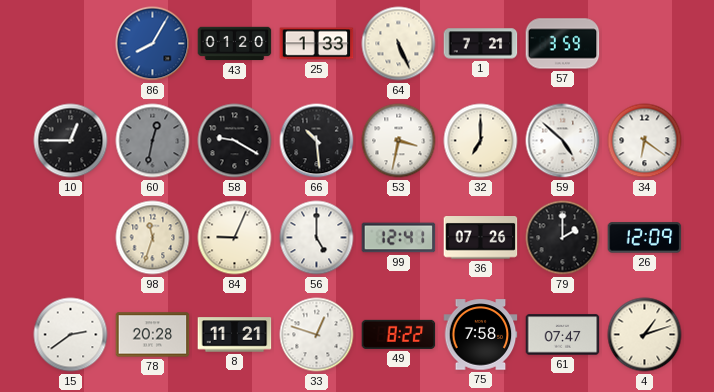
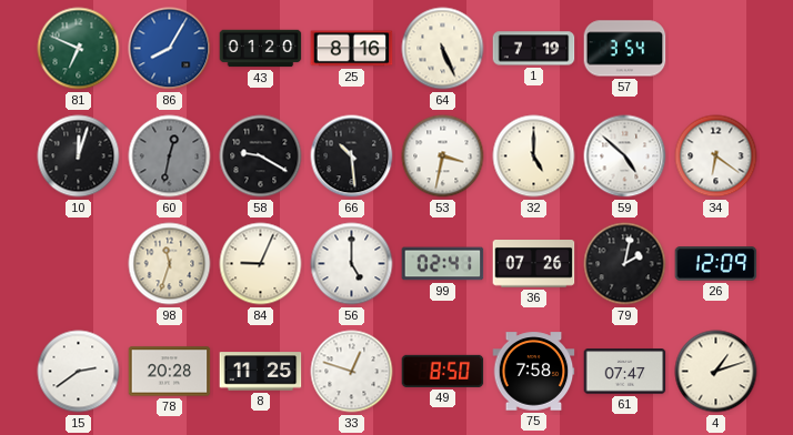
81: none -> 6:49 (79, 49)
25: 1:33 -> 8:16 (352, 49)
1: 7:21 -> 7:19 (534, 49)
57: 3:59 -> 3:54 (625, 49)
10: 12:45 -> 12:03 (79, 156)
32: 7:00 -> 5:00 (534, 156)
99: 12:41 -> 02:41 (443, 264)
79: 2:00 -> 2:02 (625, 264)
8: 11:21 -> 11:25 (261, 372)
49: 8:22 -> 8:50 (443, 371)
